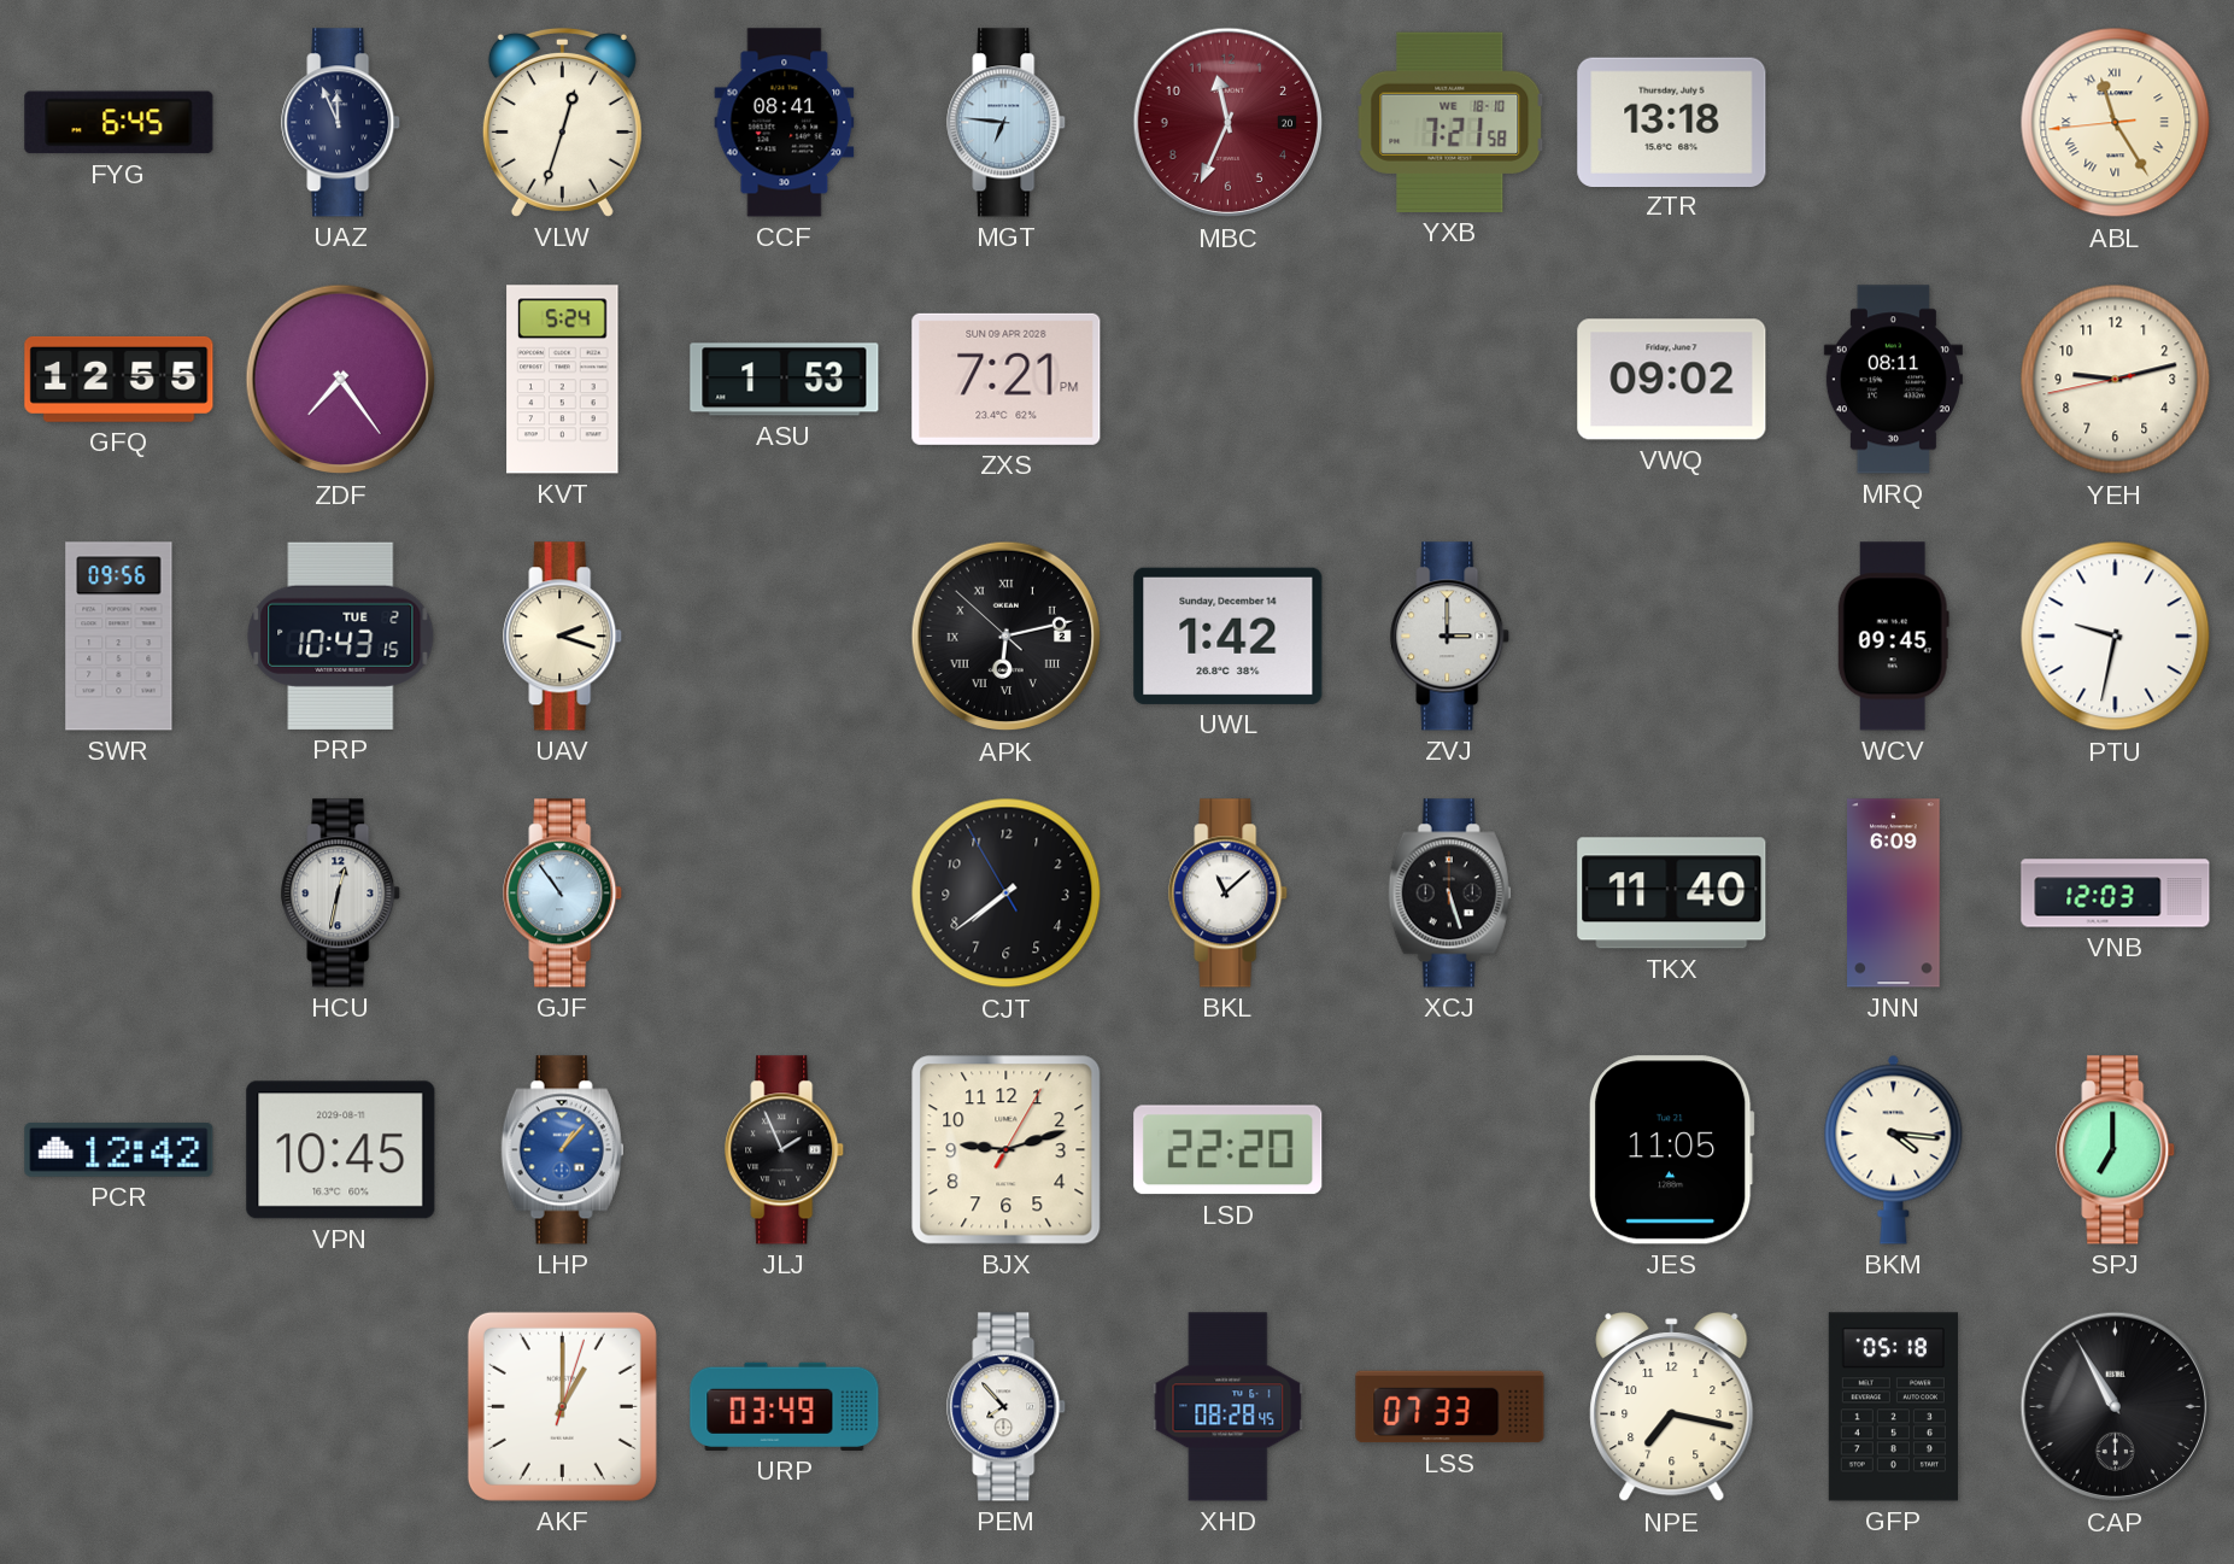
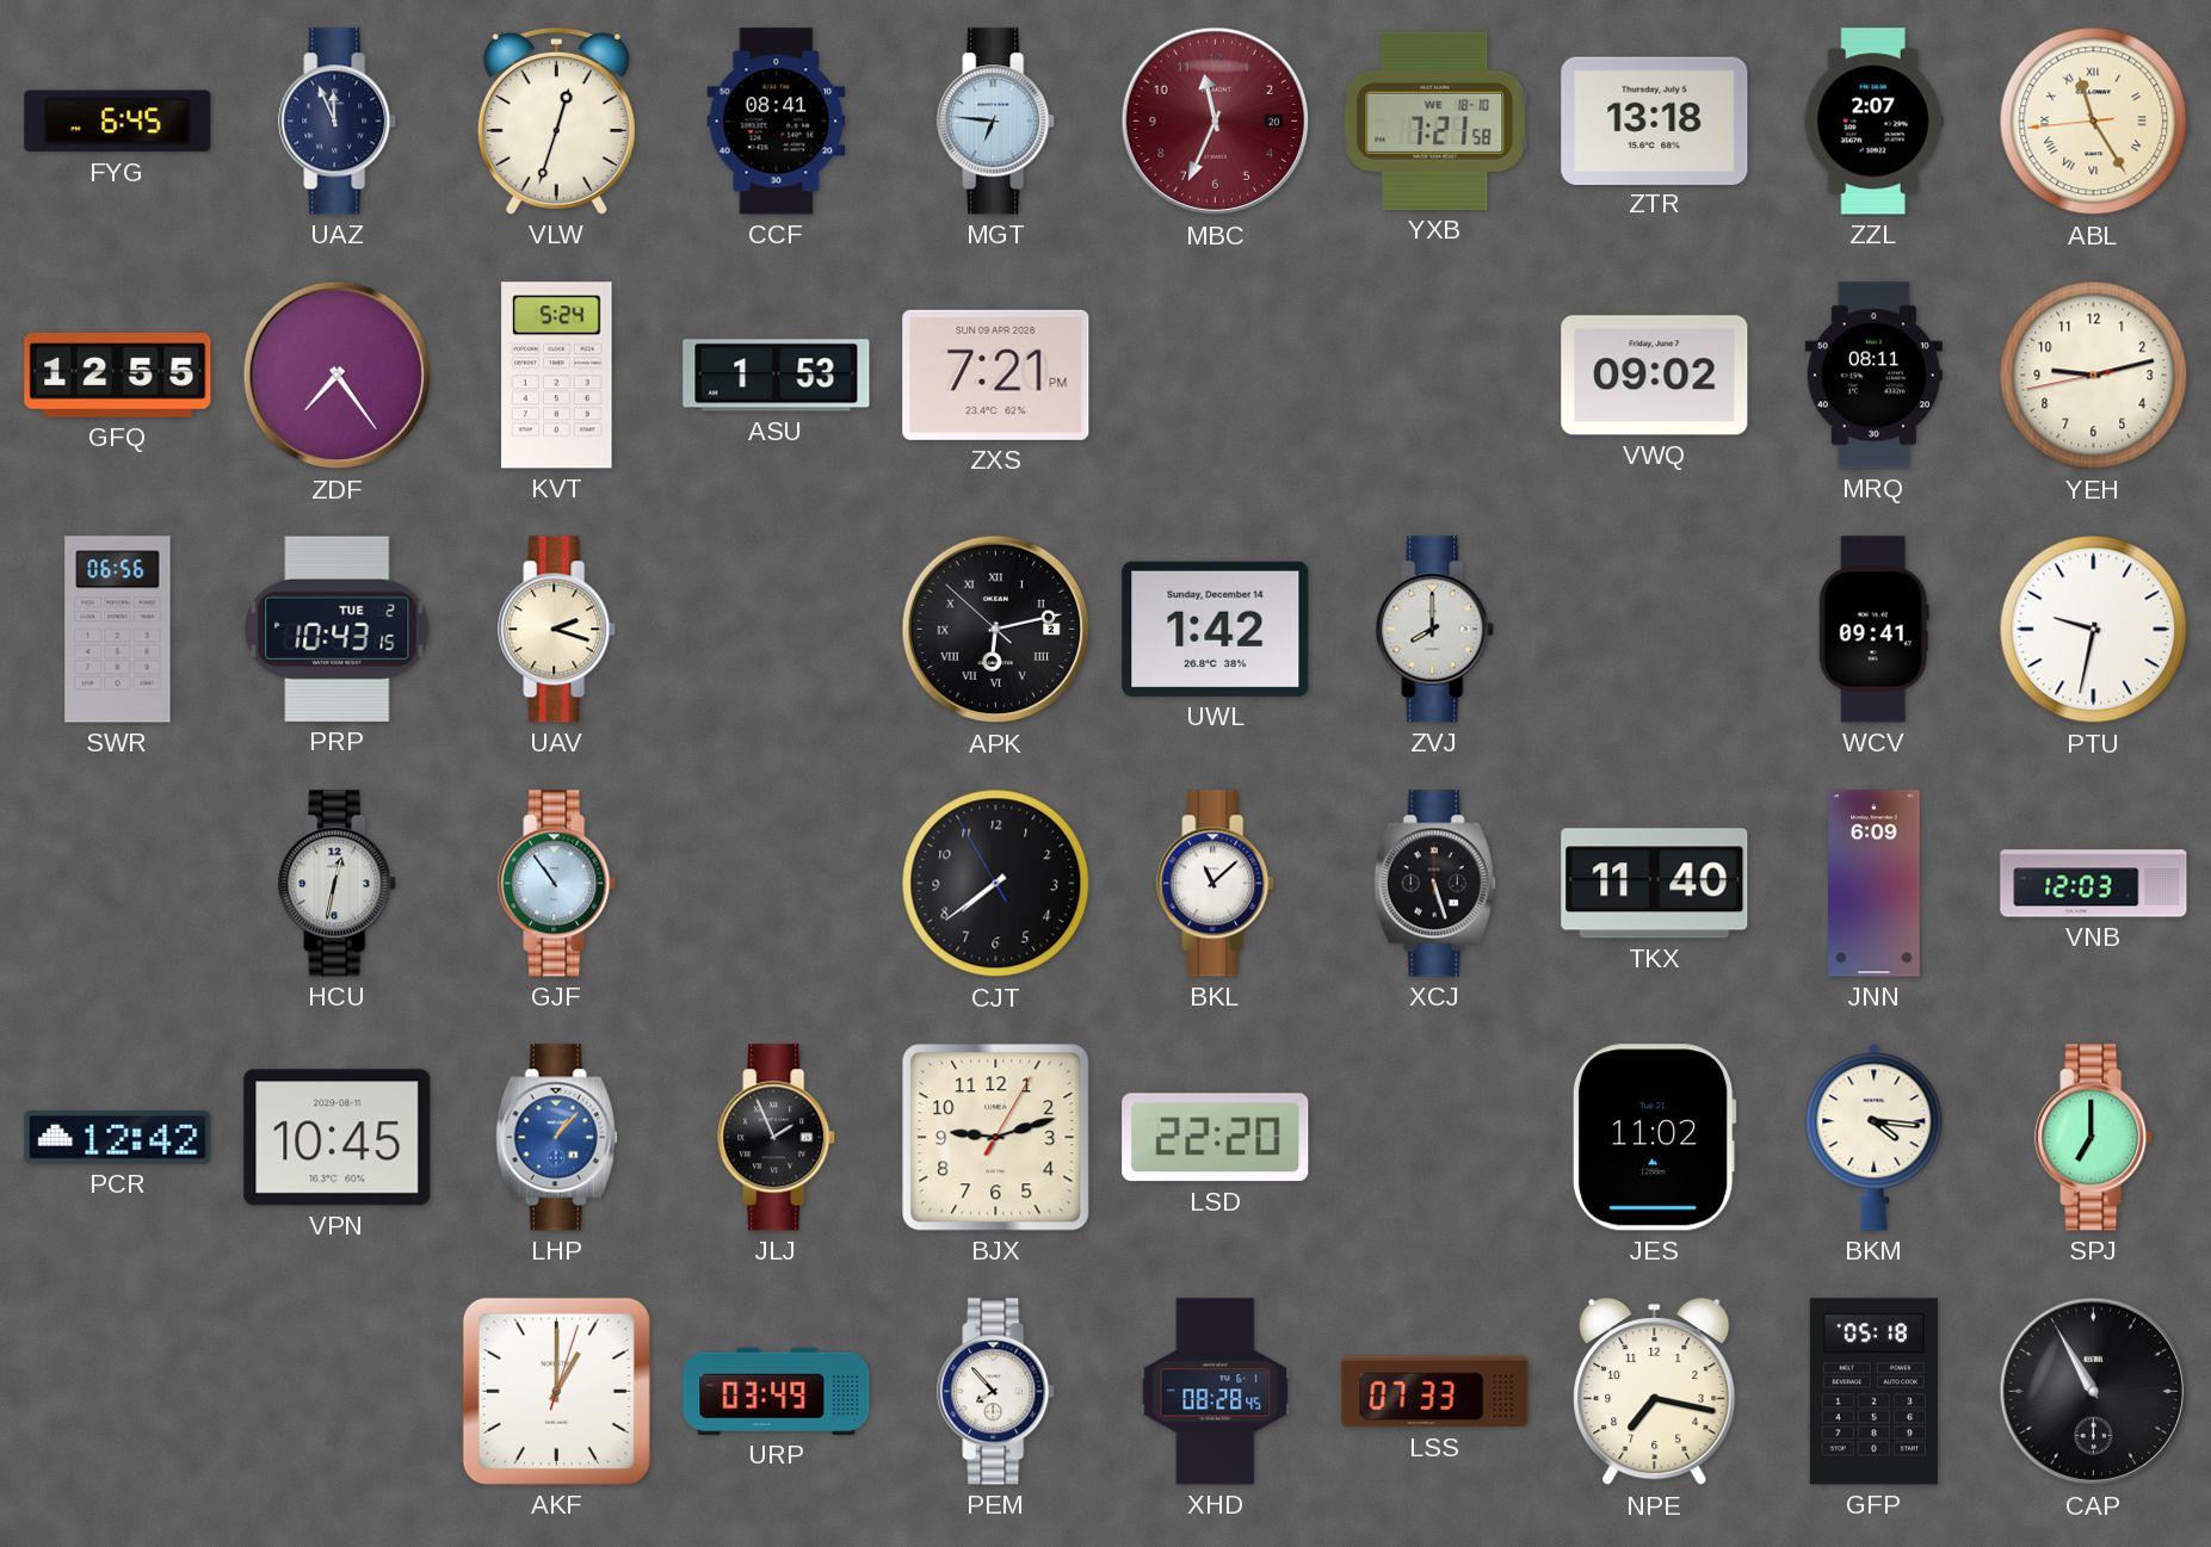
ZZL: none -> 2:07 (1873, 122)
SWR: 09:56 -> 06:56 (118, 630)
ZVJ: 3:00 -> 8:00 (1435, 630)
WCV: 09:45 -> 09:41 (1873, 630)
JES: 11:05 -> 11:02 (1654, 1138)
